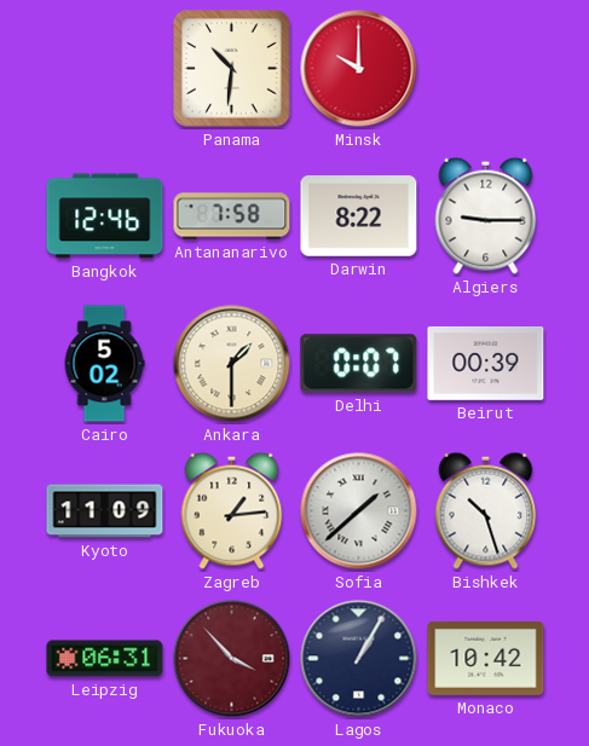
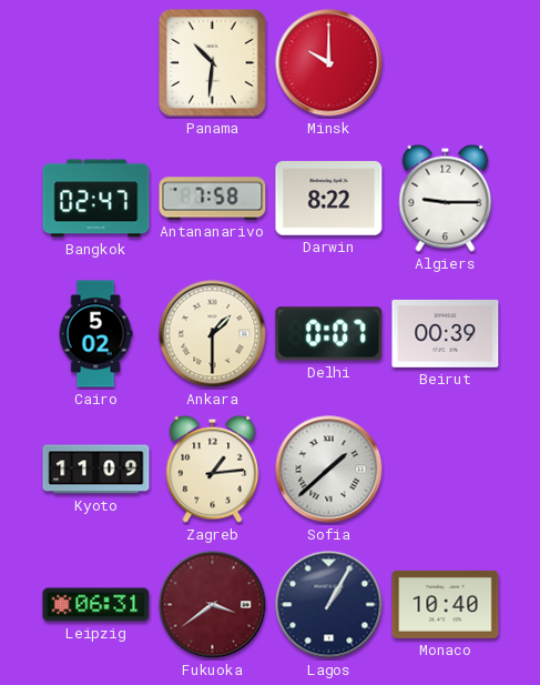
Bangkok: 12:46 -> 02:47 (96, 199)
Bishkek: 10:27 -> none (486, 510)
Fukuoka: 3:53 -> 3:39 (213, 605)
Monaco: 10:42 -> 10:40 (446, 604)
